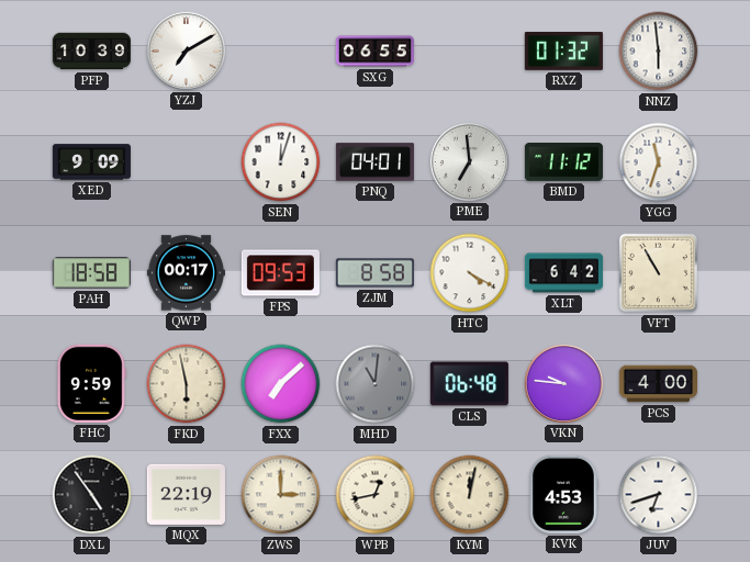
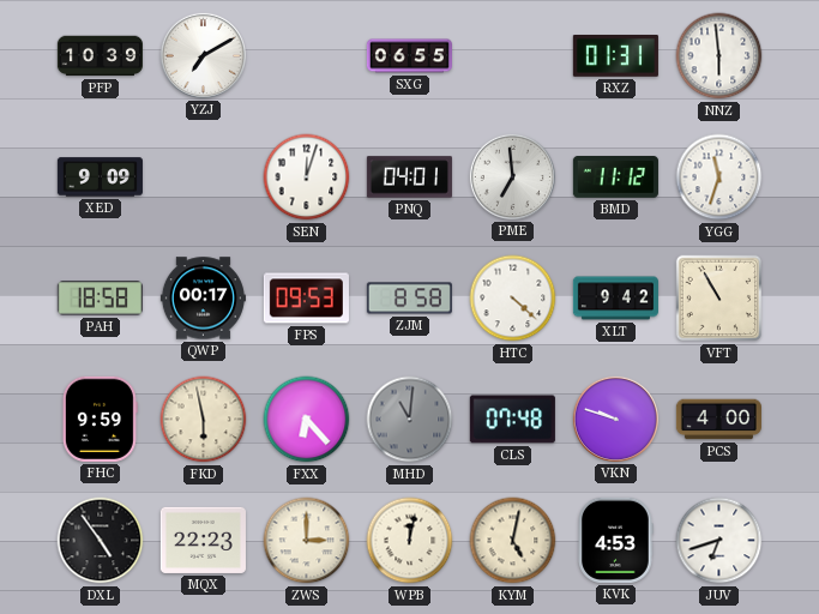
RXZ: 01:32 -> 01:31 (615, 56)
HTC: 4:20 -> 4:22 (513, 299)
XLT: 6:42 -> 9:42 (615, 299)
FXX: 7:08 -> 6:23 (307, 420)
CLS: 06:48 -> 07:48 (512, 420)
VKN: 9:46 -> 9:48 (615, 419)
MQX: 22:19 -> 22:23 (203, 540)
WPB: 12:43 -> 12:02 (410, 541)
KYM: 12:02 -> 5:02 (513, 541)
